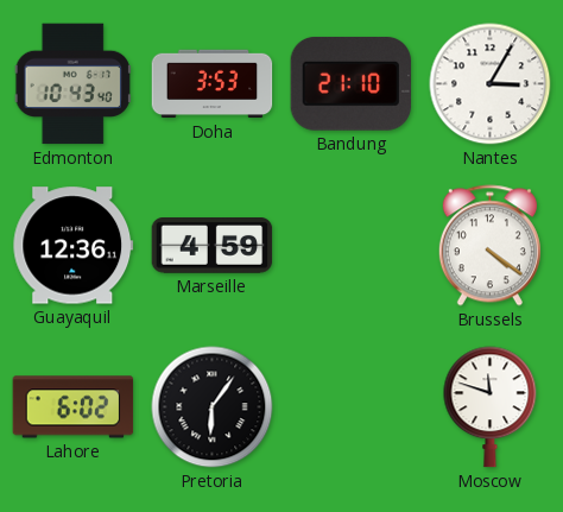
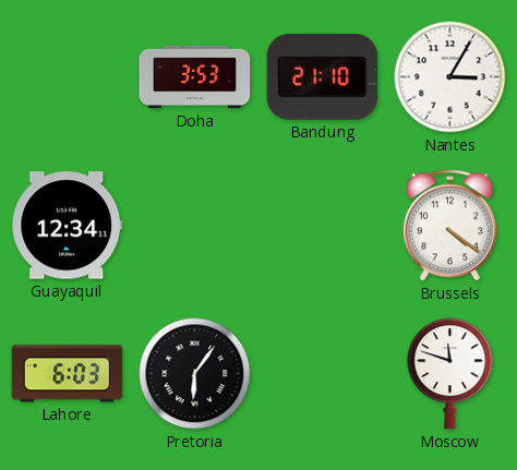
Edmonton: 10:43 -> none (72, 84)
Guayaquil: 12:36 -> 12:34 (68, 226)
Marseille: 4:59 -> none (213, 246)
Lahore: 6:02 -> 6:03 (68, 374)
